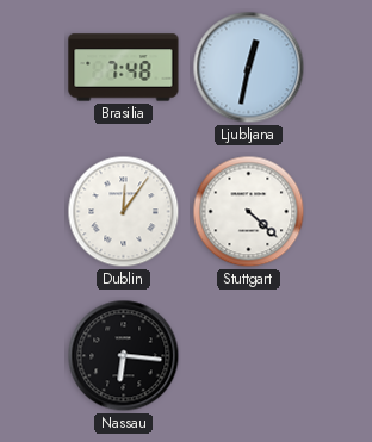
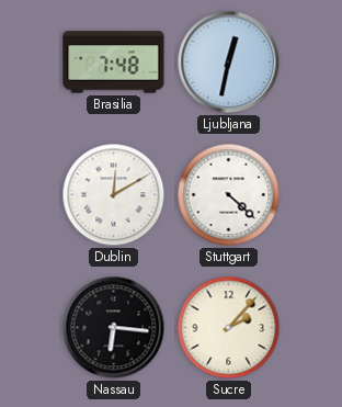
Dublin: 12:06 -> 12:10 (114, 195)
Sucre: none -> 2:07 (229, 328)
